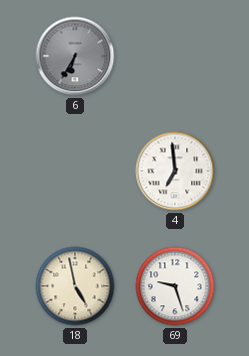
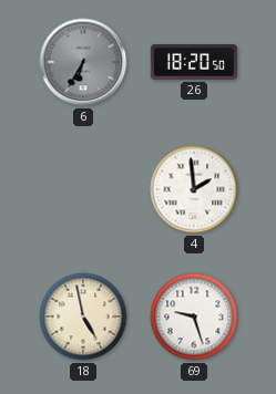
26: none -> 18:20 (194, 63)
4: 6:59 -> 1:59 (194, 189)
